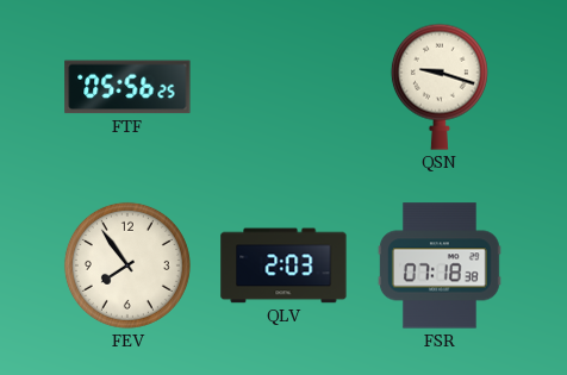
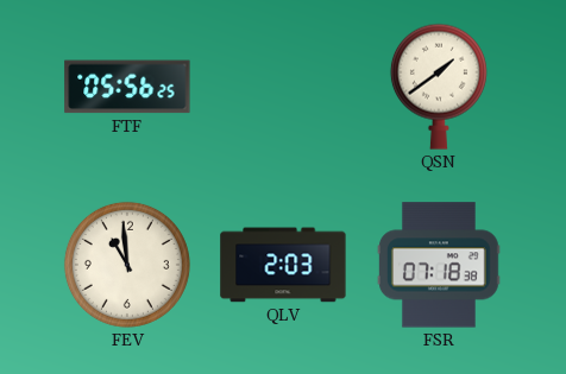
QSN: 9:18 -> 1:39 (439, 87)
FEV: 7:54 -> 10:59 (127, 265)
